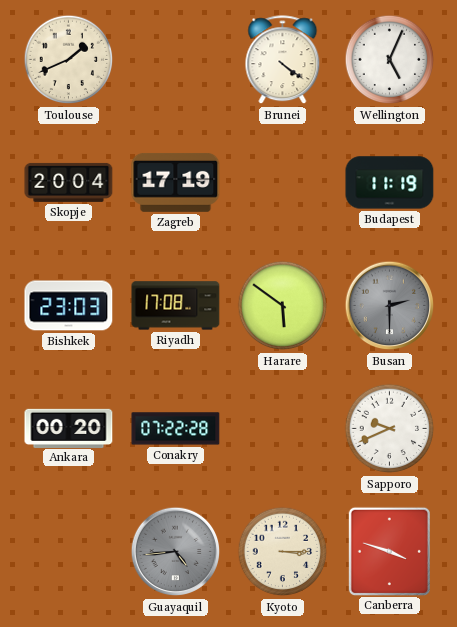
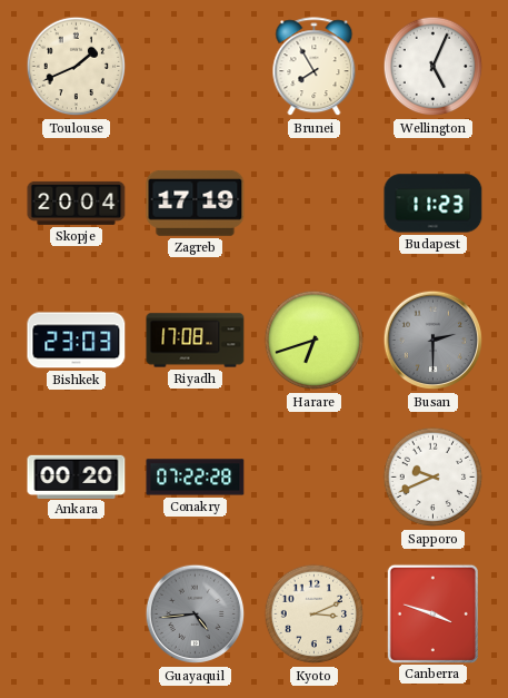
Brunei: 4:21 -> 7:55 (315, 67)
Budapest: 11:19 -> 11:23 (434, 204)
Harare: 5:51 -> 6:42 (315, 341)
Kyoto: 3:15 -> 3:11 (315, 615)
